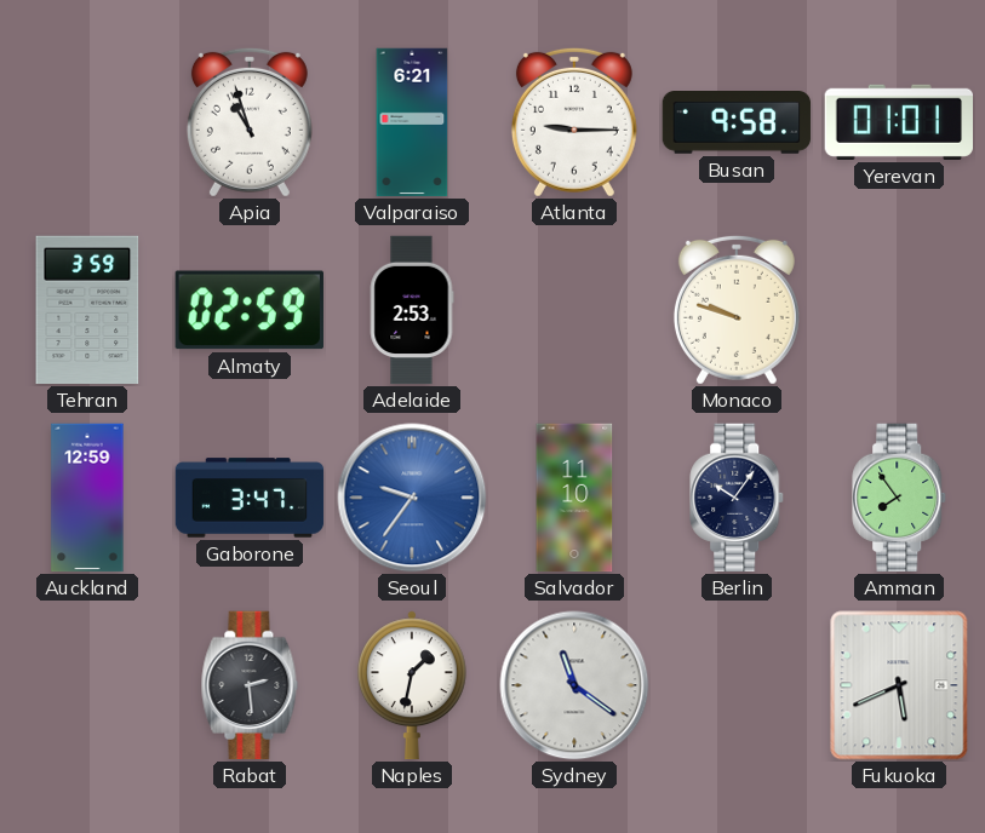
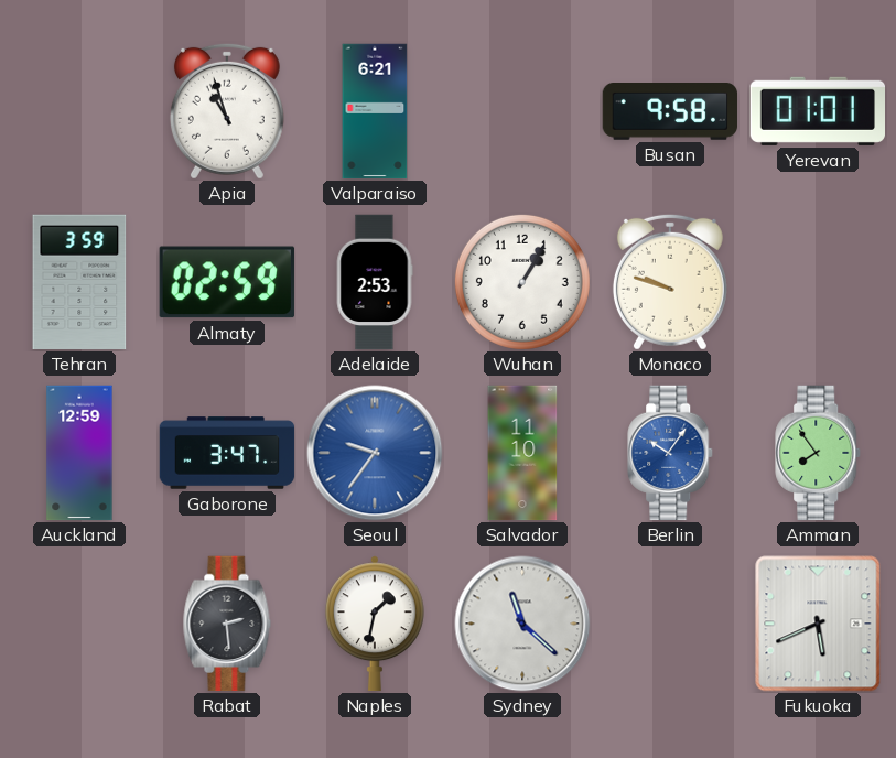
Atlanta: 9:15 -> none (574, 122)
Wuhan: none -> 1:05 (522, 282)
Berlin dial: navy -> blue (671, 453)
Sydney: 11:21 -> 11:22 (522, 624)
